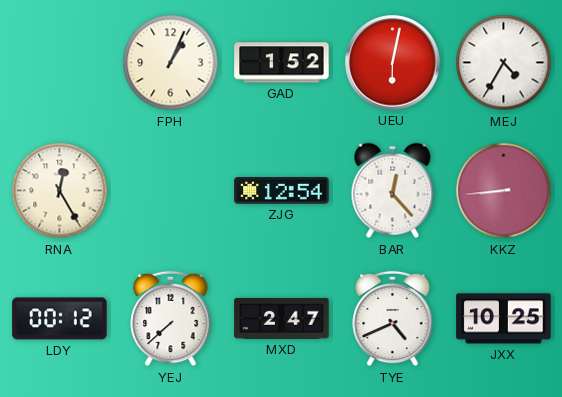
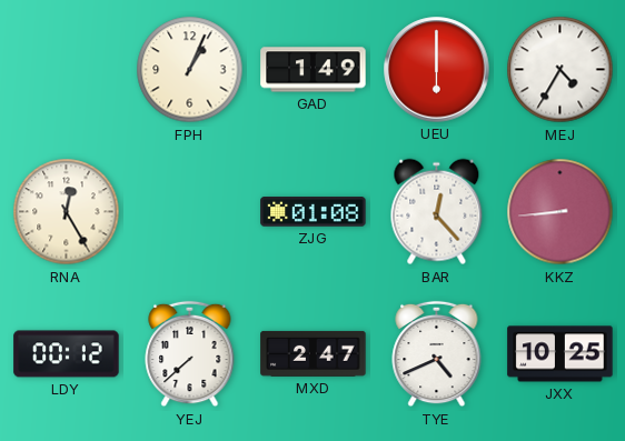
GAD: 1:52 -> 1:49 (314, 70)
UEU: 6:02 -> 6:00 (437, 70)
ZJG: 12:54 -> 01:08 (314, 212)
